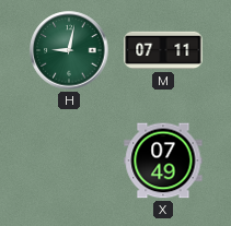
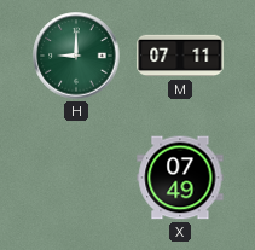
H: 9:02 -> 9:00 (76, 56)
